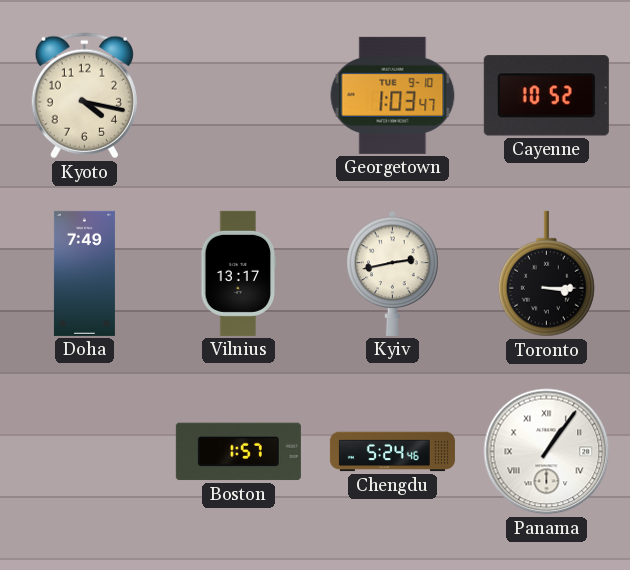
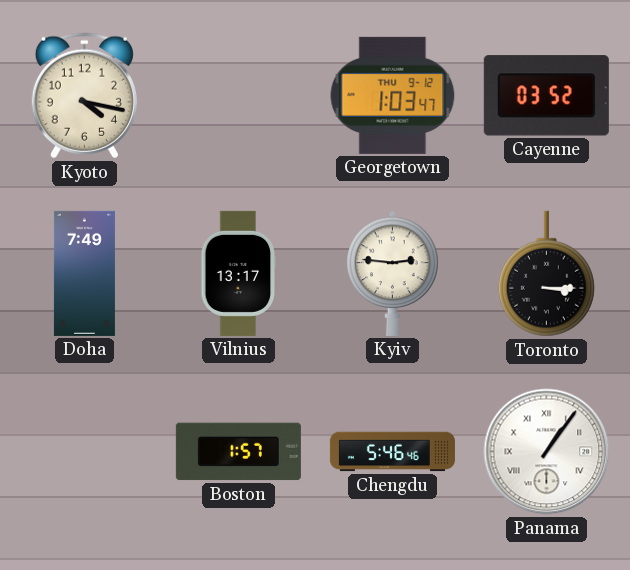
Georgetown date: TUE 9-10 -> THU 9-12 (393, 95)
Cayenne: 10:52 -> 03:52 (546, 96)
Kyiv: 2:43 -> 2:46 (393, 273)
Chengdu: 5:24 -> 5:46 (392, 452)
